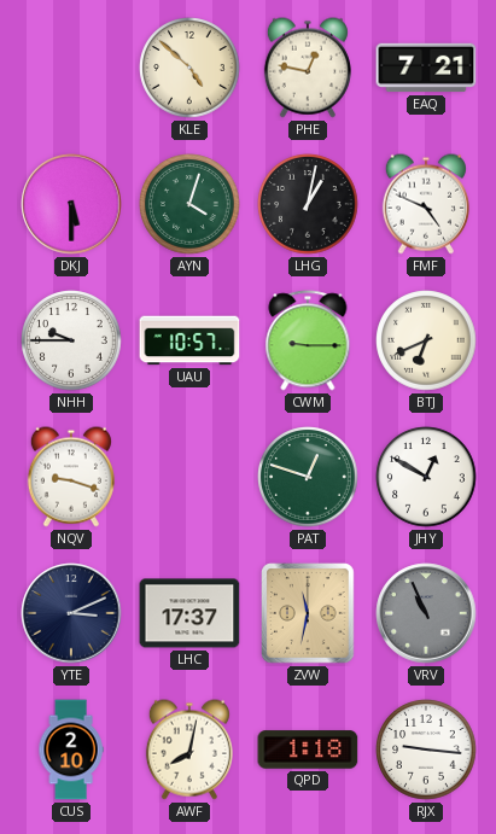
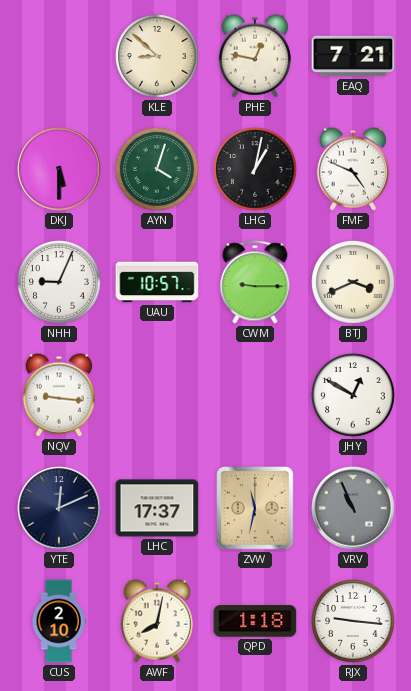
KLE: 4:52 -> 8:52 (157, 56)
NHH: 9:45 -> 9:04 (59, 282)
BTJ: 6:41 -> 3:41 (353, 282)
NQV: 9:18 -> 9:16 (59, 395)
PAT: 12:48 -> none (308, 477)
YTE: 3:11 -> 12:11 (59, 508)
